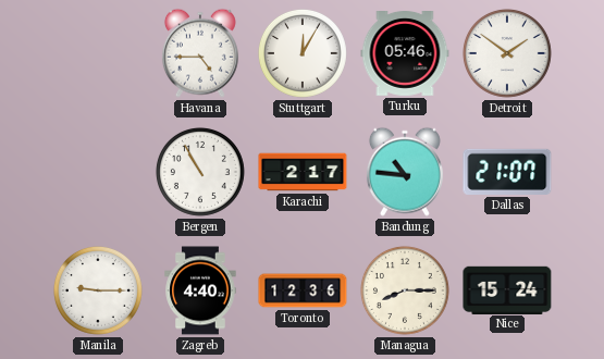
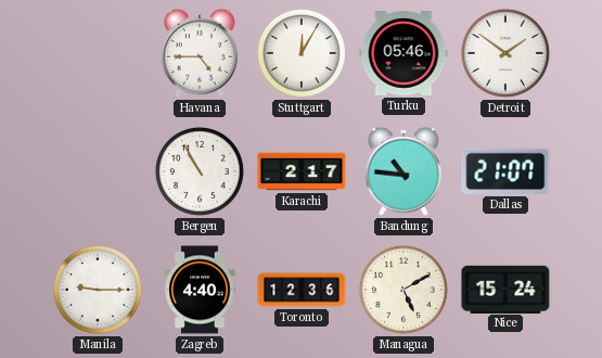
Managua: 8:15 -> 5:10 (404, 290)
